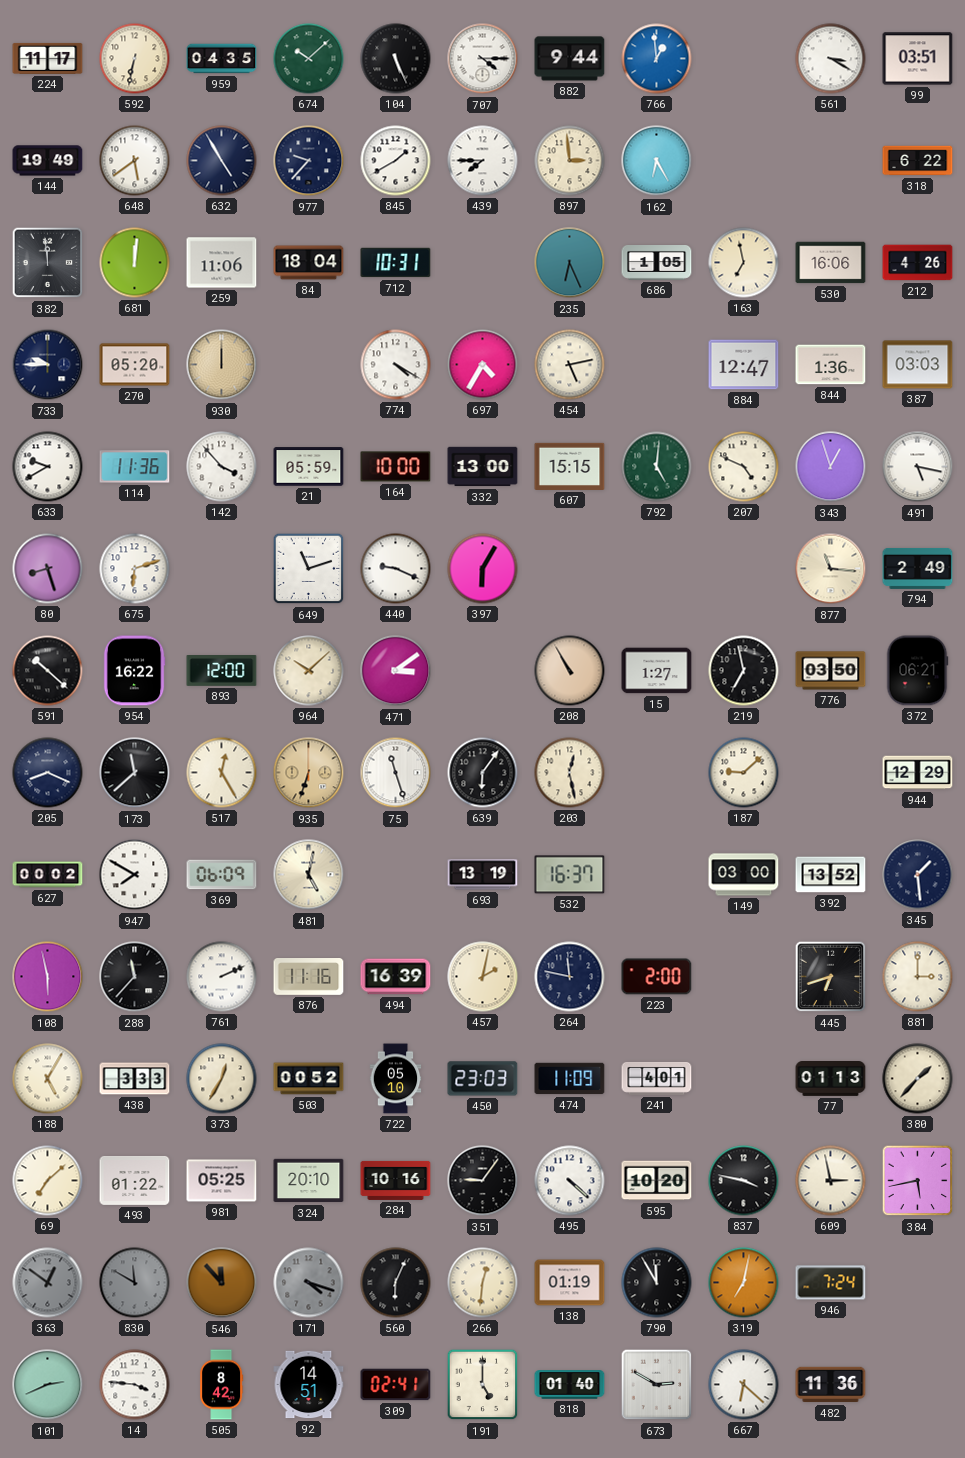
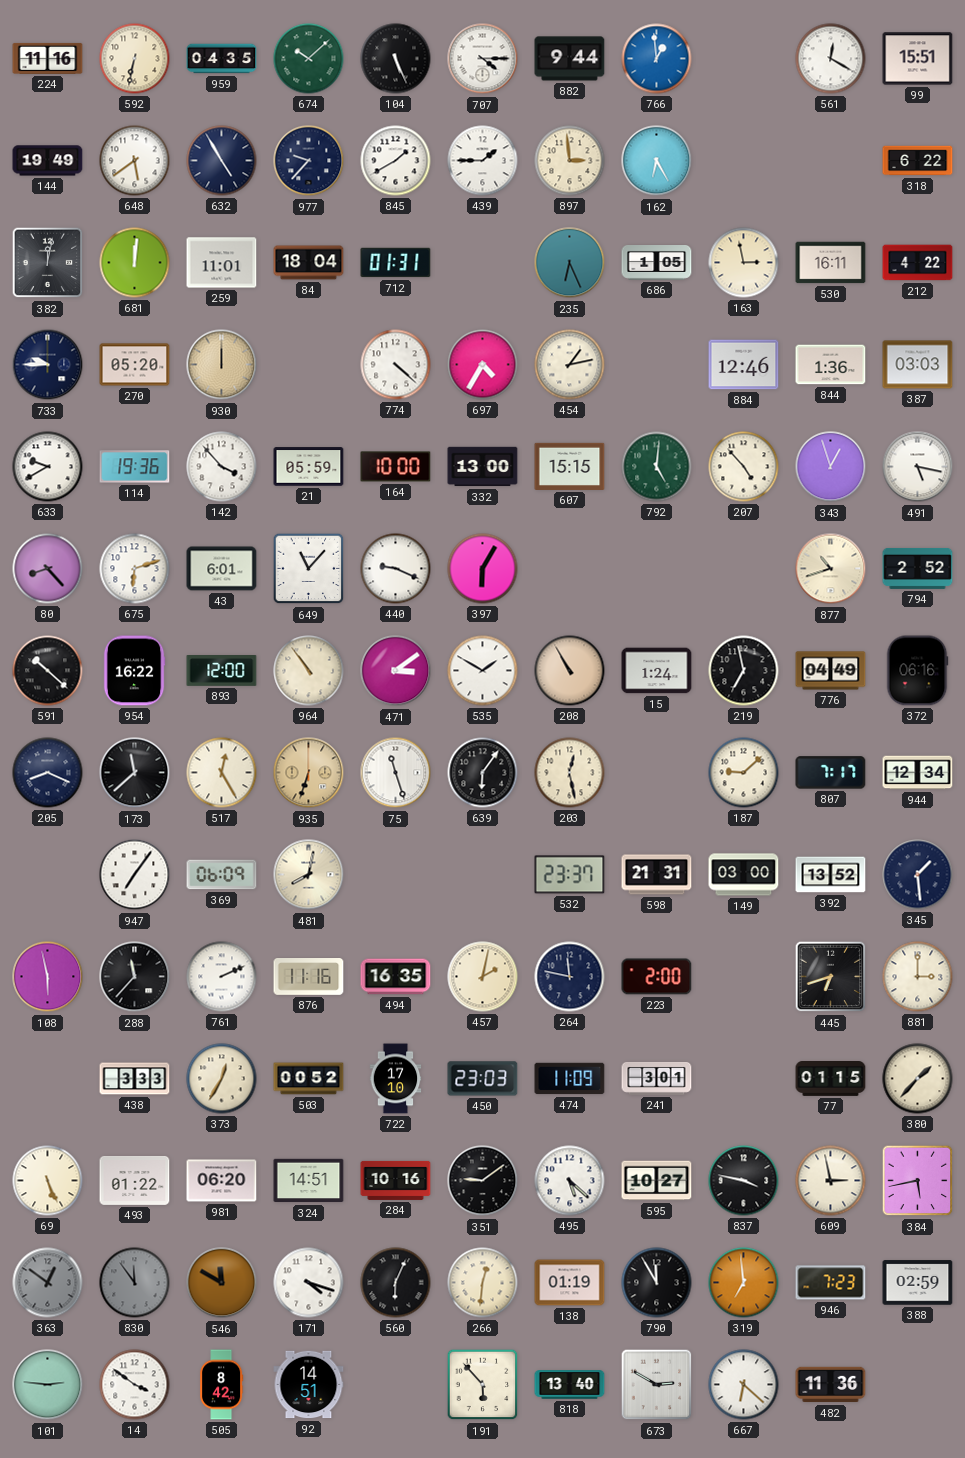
224: 11:17 -> 11:16 (48, 58)
561: 3:20 -> 12:20 (831, 59)
99: 03:51 -> 15:51 (918, 59)
439: 7:45 -> 1:45 (483, 161)
382: 11:59 -> 12:02 (48, 263)
259: 11:06 -> 11:01 (222, 263)
712: 10:31 -> 01:31 (396, 263)
163: 6:58 -> 2:58 (744, 263)
530: 16:06 -> 16:11 (831, 263)
212: 4:26 -> 4:22 (918, 263)
774: 4:20 -> 4:22 (396, 365)
454: 5:13 -> 1:13 (570, 365)
884: 12:47 -> 12:46 (744, 365)
114: 11:36 -> 19:36 (135, 467)
207: 4:49 -> 4:53 (744, 467)
80: 8:27 -> 8:23 (48, 569)
43: none -> 6:01 (222, 569)
649: 11:12 -> 11:07 (309, 569)
877: 11:16 -> 10:42 (831, 569)
794: 2:49 -> 2:52 (918, 568)
964: 10:08 -> 10:54 (309, 671)
535: none -> 1:50 (483, 671)
15: 1:27 -> 1:24 (657, 671)
776: 03:50 -> 04:49 (831, 671)
372: 06:21 -> 06:16 (917, 671)
807: none -> 7:17 (831, 773)
944: 12:29 -> 12:34 (918, 773)
627: 00:02 -> none (48, 875)
947: 7:50 -> 7:06 (135, 875)
481: 5:02 -> 8:02 (309, 875)
693: 13:19 -> none (483, 875)
532: 16:37 -> 23:37 (570, 875)
598: none -> 21:31 (657, 875)
494: 16:39 -> 16:35 (396, 977)
188: 5:05 -> none (48, 1079)
722: 05:10 -> 17:10 (396, 1079)
241: 4:01 -> 3:01 (657, 1078)
77: 01:13 -> 01:15 (831, 1079)
69: 7:08 -> 5:26 (48, 1181)
981: 05:25 -> 06:20 (222, 1181)
324: 20:10 -> 14:51 (309, 1181)
351: 9:06 -> 9:09 (483, 1181)
495: 4:22 -> 5:22 (570, 1181)
595: 10:20 -> 10:27 (657, 1181)
830: 11:50 -> 11:54 (135, 1283)
546: 11:53 -> 11:50 (222, 1283)
171 dial: grey -> white (309, 1283)
319: 7:02 -> 6:59 (744, 1283)
946: 7:24 -> 7:23 (831, 1283)
388: none -> 02:59 (918, 1283)
101: 2:41 -> 2:46 (48, 1385)
14: 3:46 -> 3:51 (135, 1385)
309: 02:41 -> none (396, 1385)
191: 5:00 -> 5:53 (483, 1385)
818: 01:40 -> 13:40 (570, 1385)
